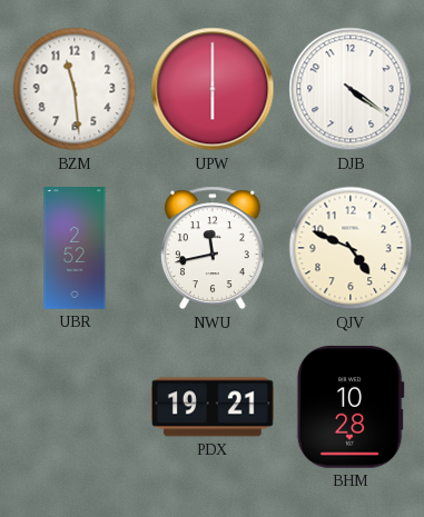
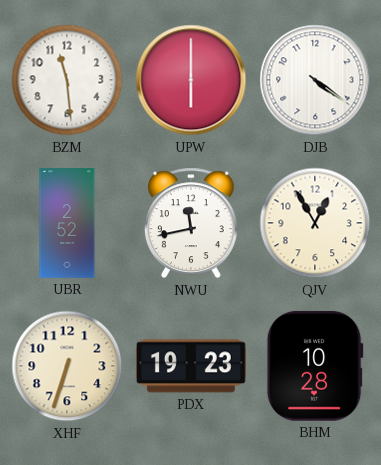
QJV: 4:49 -> 12:55 (315, 223)
XHF: none -> 6:33 (67, 366)
PDX: 19:21 -> 19:23 (191, 366)
